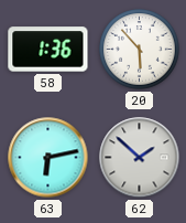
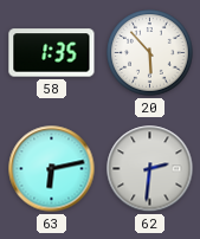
58: 1:36 -> 1:35 (52, 53)
62: 1:52 -> 2:31 (150, 169)
